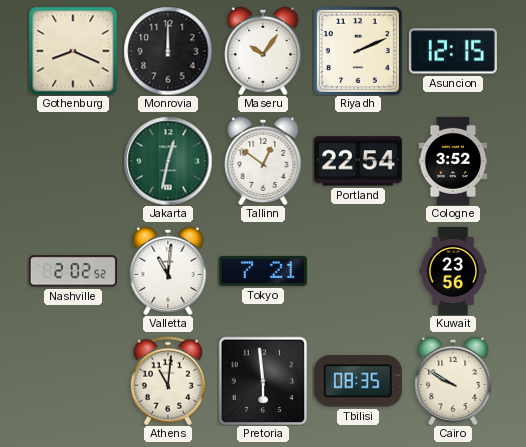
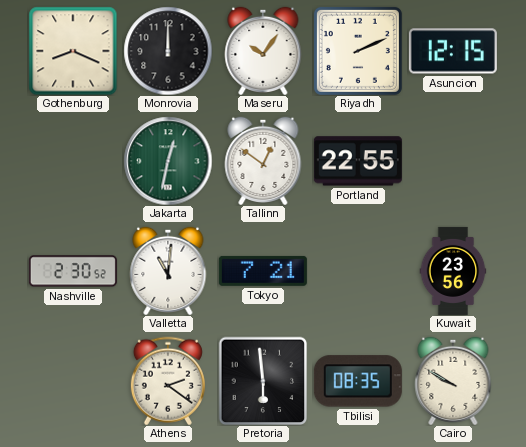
Portland: 22:54 -> 22:55 (358, 161)
Cologne: 3:52 -> none (453, 161)
Nashville: 2:02 -> 2:30 (73, 271)
Athens: 11:01 -> 2:21 (168, 381)
